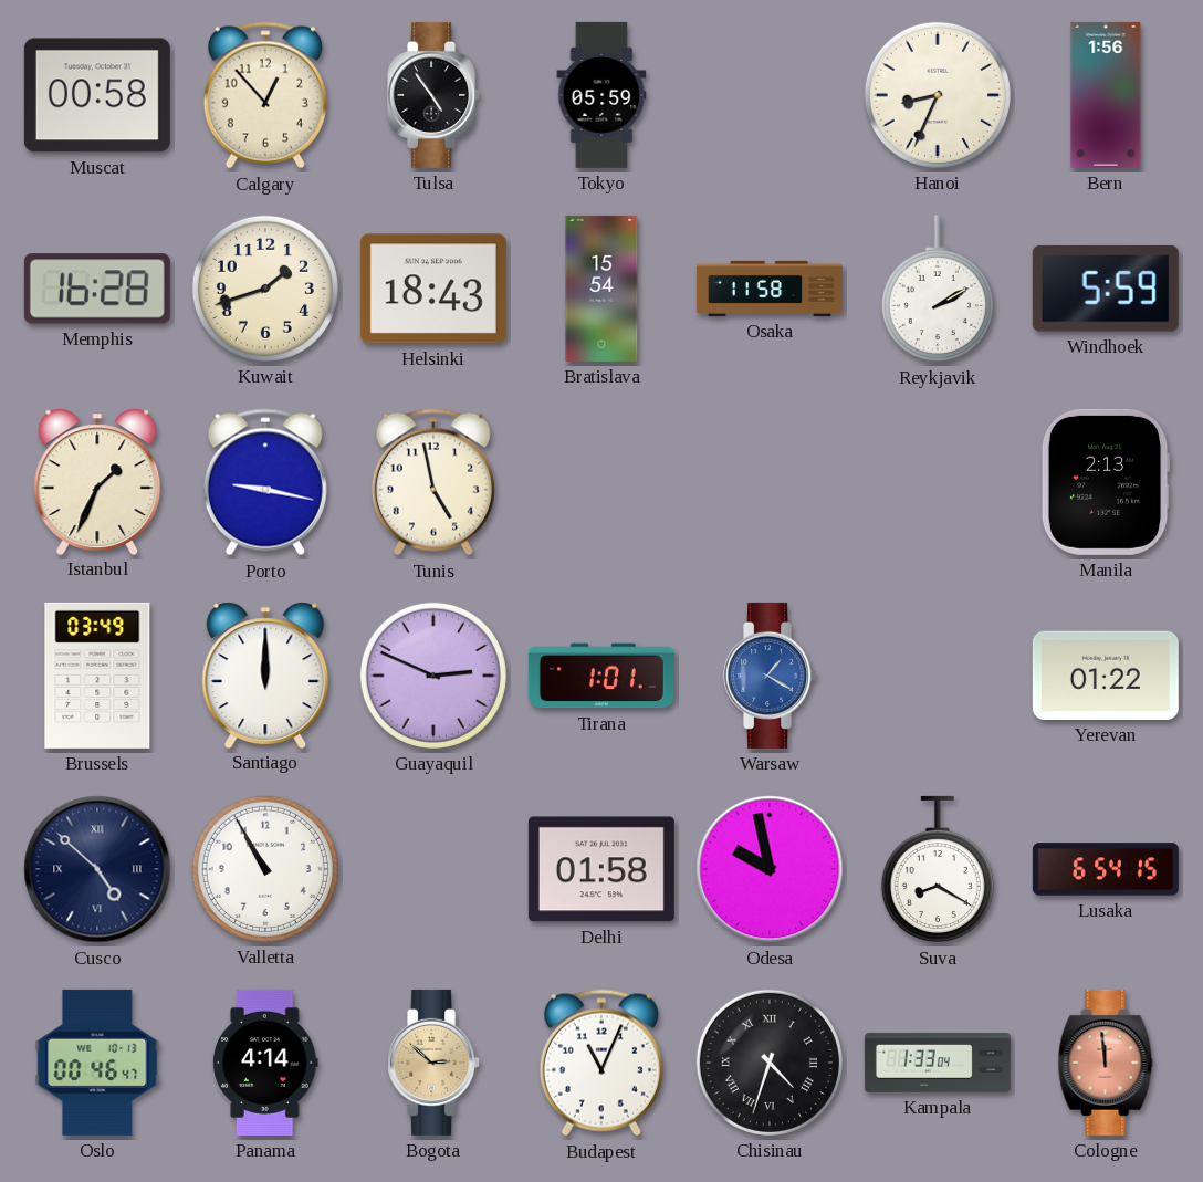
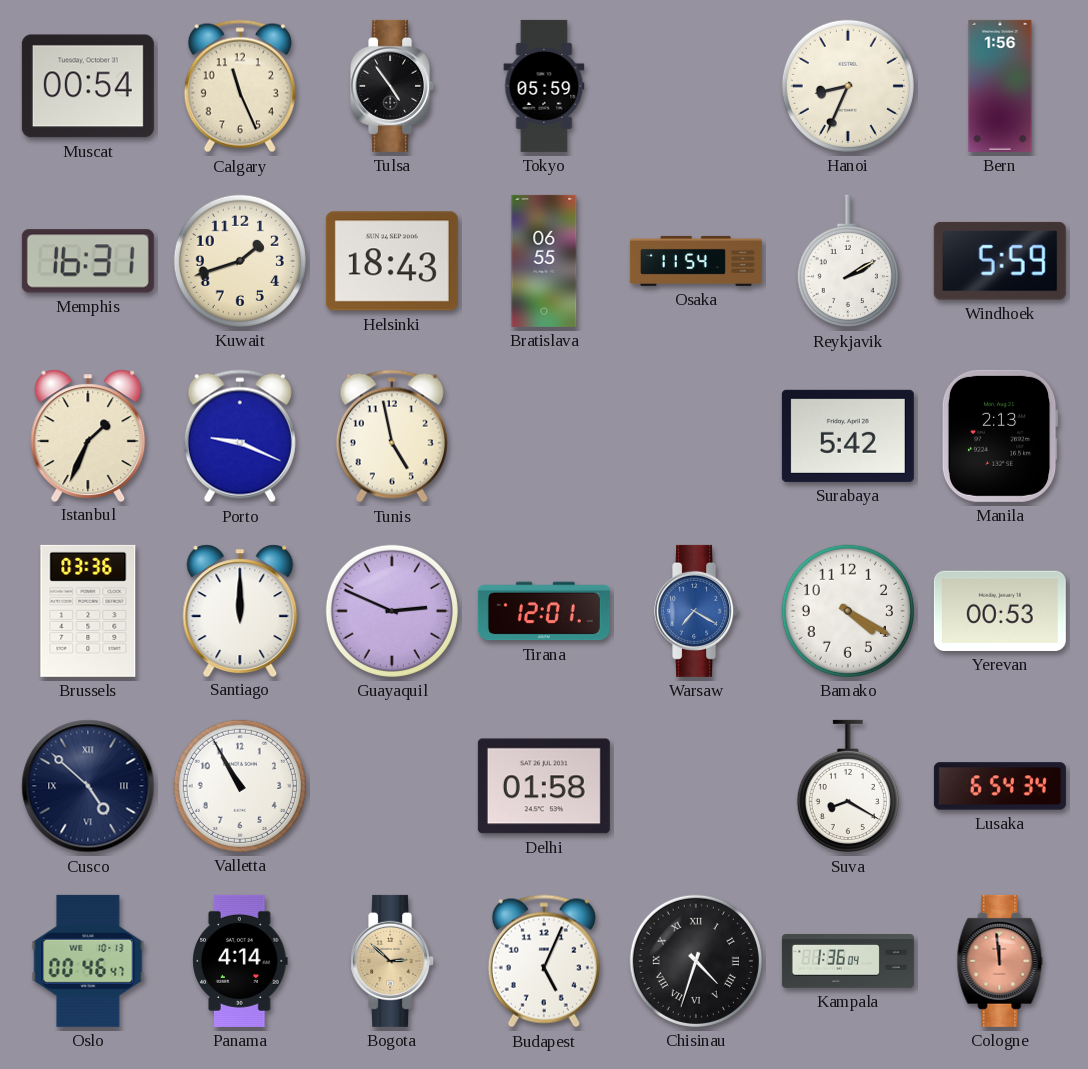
Muscat: 00:58 -> 00:54 (88, 86)
Calgary: 12:53 -> 11:26 (240, 86)
Memphis: 16:28 -> 16:31 (88, 261)
Bratislava: 15:54 -> 06:55 (544, 261)
Osaka: 11:58 -> 11:54 (696, 261)
Porto: 9:17 -> 9:19 (240, 436)
Surabaya: none -> 5:42 (848, 436)
Brussels: 03:49 -> 03:36 (88, 611)
Tirana: 1:01 -> 12:01 (544, 611)
Warsaw: 1:20 -> 7:20 (697, 611)
Bamako: none -> 4:20 (848, 611)
Yerevan: 01:22 -> 00:53 (1000, 611)
Odesa: 9:58 -> none (770, 869)
Lusaka: 6:54:15 -> 6:54:34 (1000, 786)
Budapest: 11:04 -> 5:04 (544, 961)
Kampala: 1:33 -> 1:36 (848, 962)
